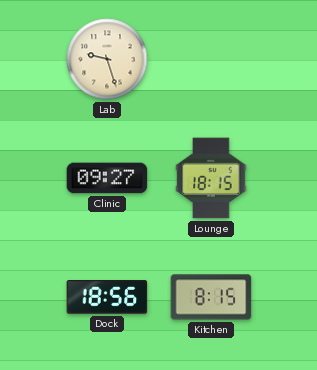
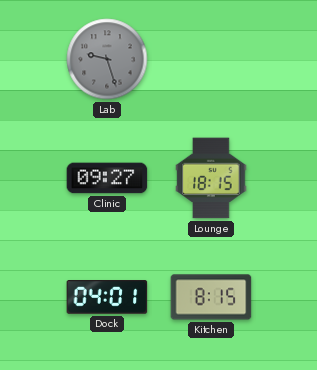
Lab dial: cream -> grey (107, 59)
Dock: 18:56 -> 04:01 (107, 297)
